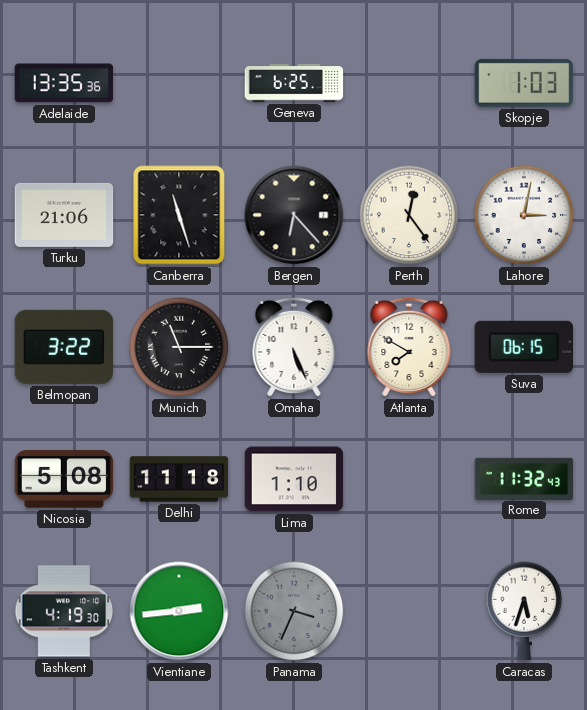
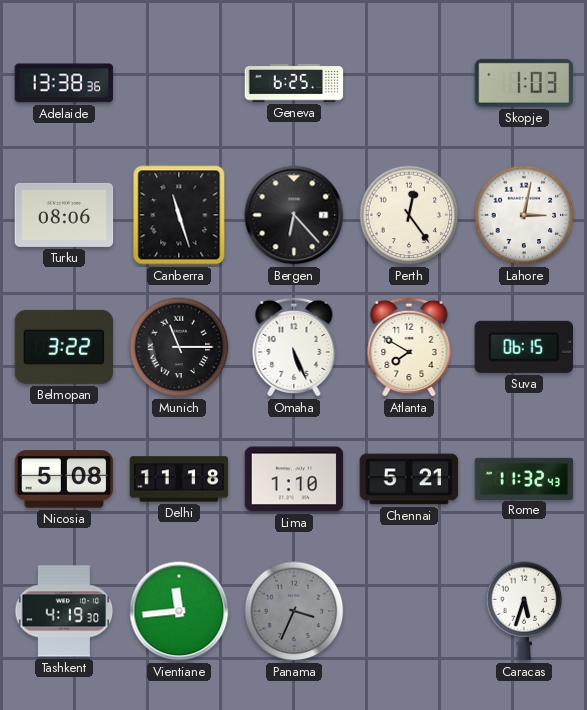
Adelaide: 13:35 -> 13:38 (64, 83)
Turku: 21:06 -> 08:06 (64, 215)
Chennai: none -> 5:21 (409, 479)
Vientiane: 2:44 -> 11:44 (179, 611)
